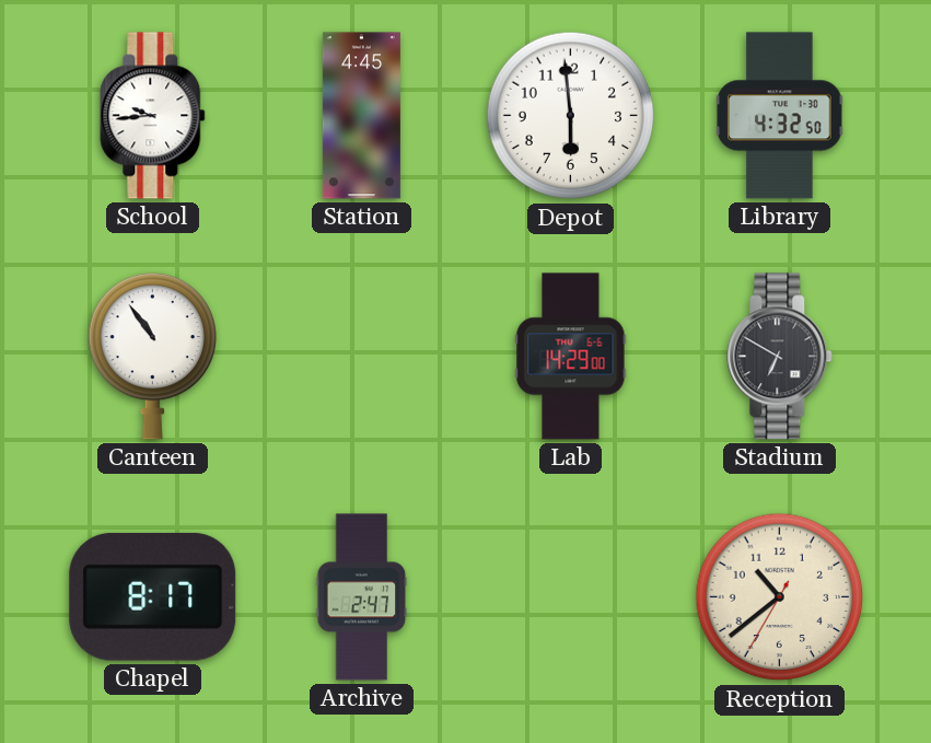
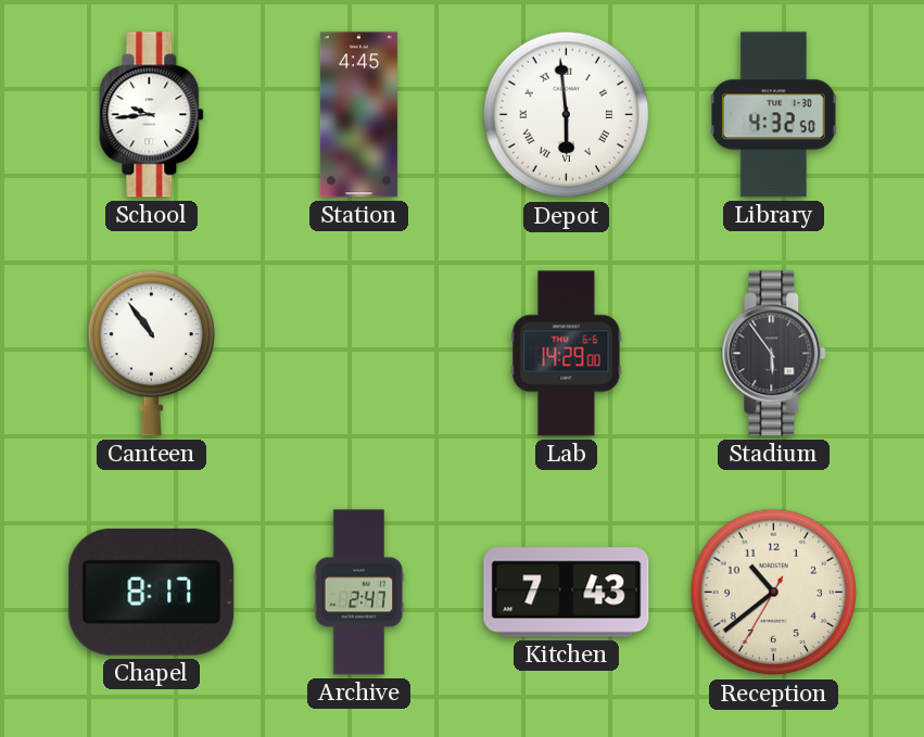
Depot numerals: Arabic -> Roman (567, 115)
Stadium: 6:50 -> 5:54 (774, 354)
Kitchen: none -> 7:43 (567, 593)
